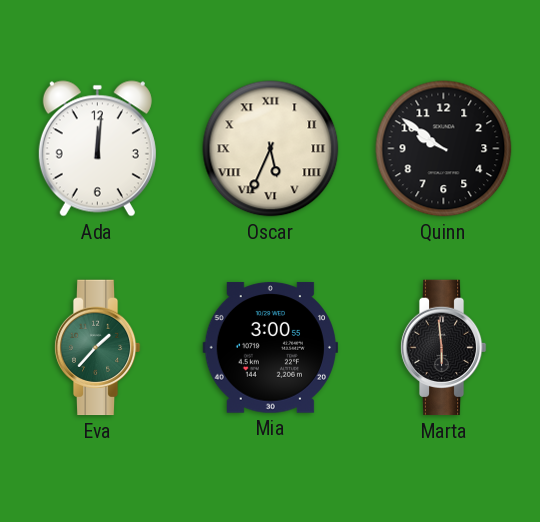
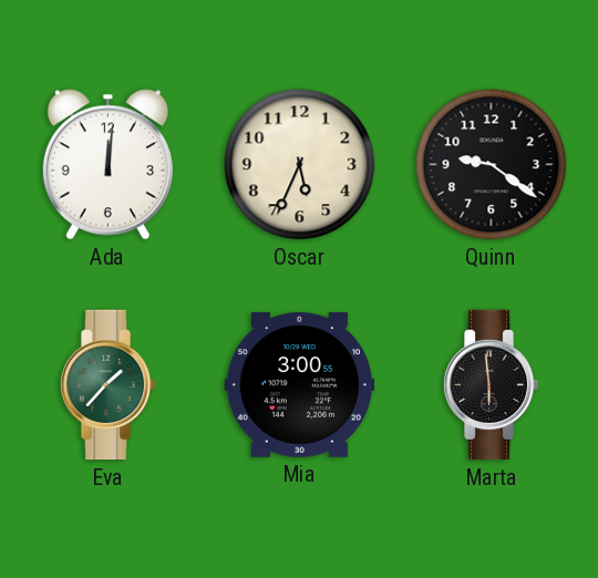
Oscar numerals: Roman -> Arabic (300, 165)
Quinn: 9:51 -> 9:21 (492, 165)
